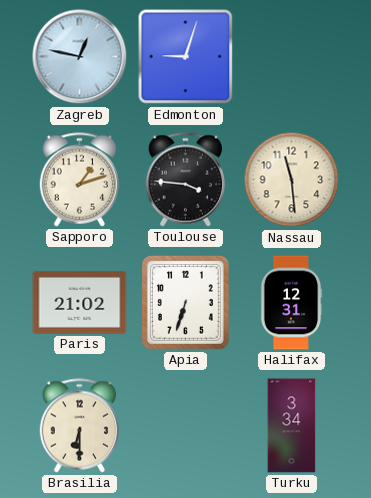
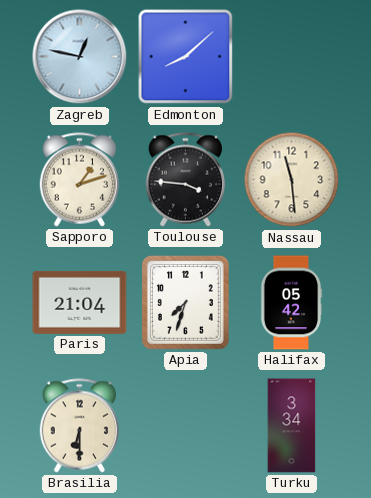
Edmonton: 9:03 -> 8:08 (186, 57)
Paris: 21:02 -> 21:04 (80, 302)
Apia: 6:33 -> 7:33 (185, 302)
Halifax: 12:31 -> 05:42 (291, 303)
